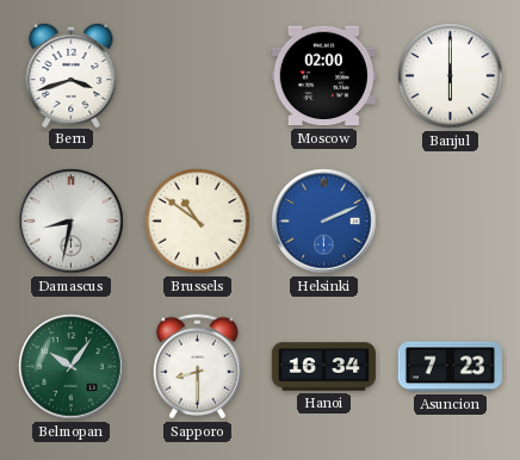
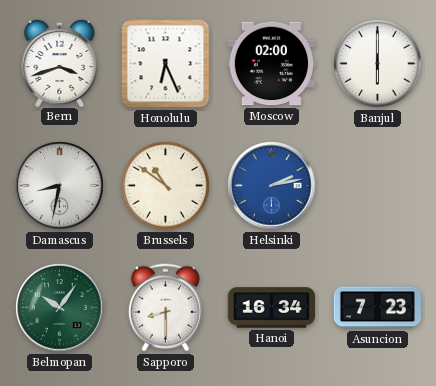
Honolulu: none -> 6:26 (166, 64)
Helsinki: 2:11 -> 2:13 (272, 186)
